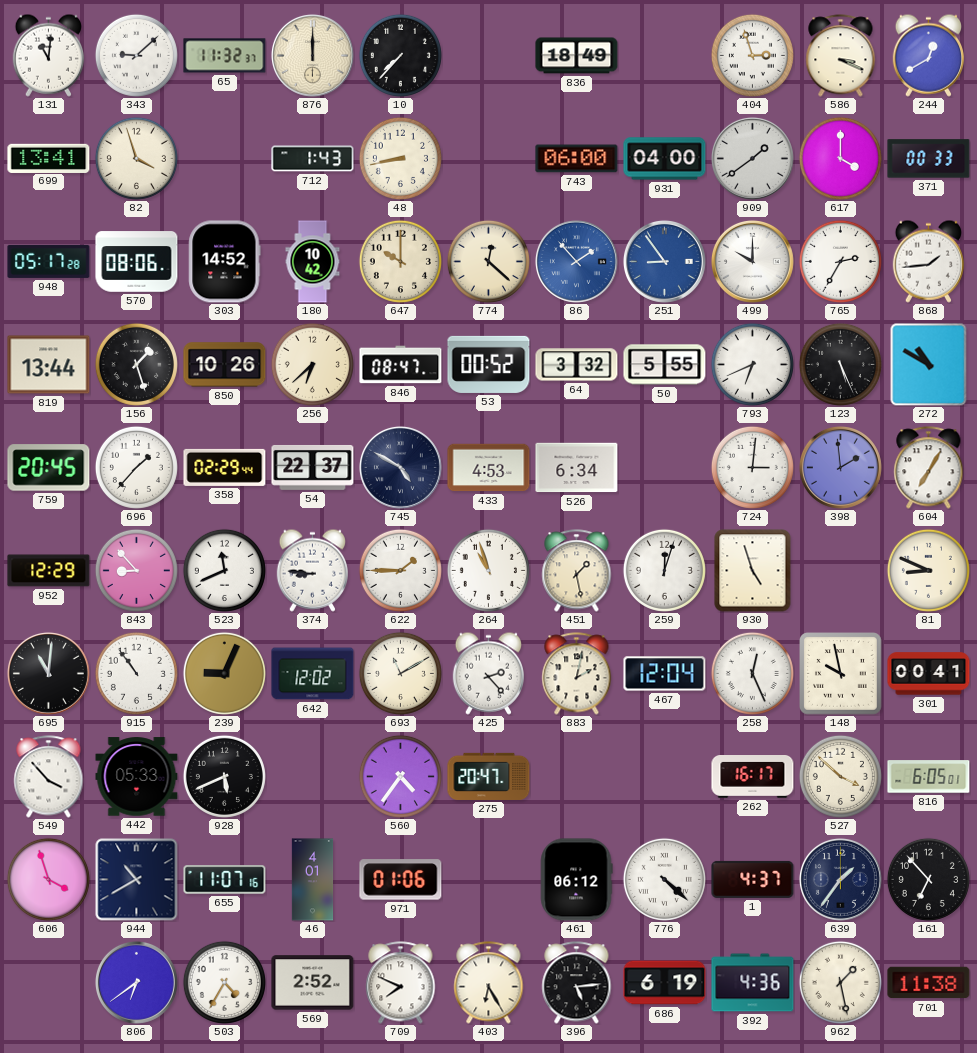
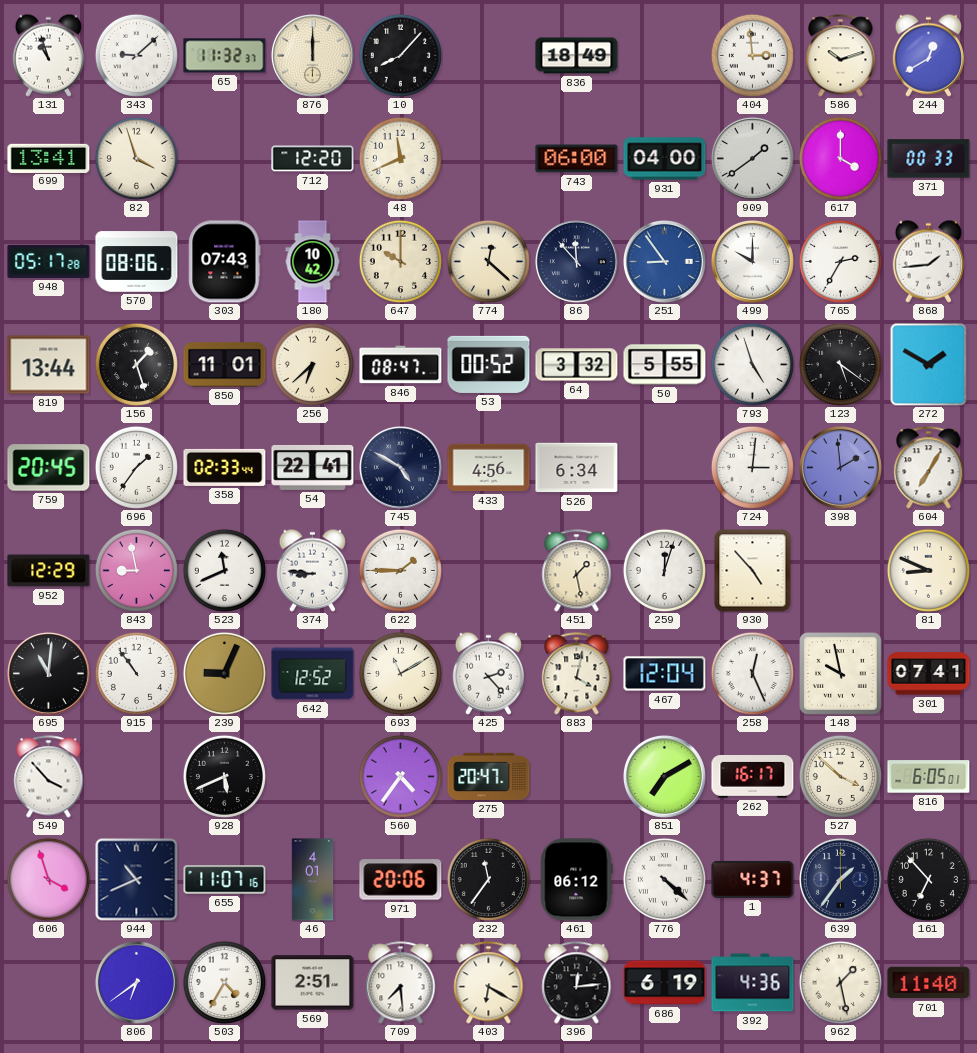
131: 11:01 -> 10:57 (48, 55)
10: 7:37 -> 8:07 (400, 55)
404: 2:57 -> 2:59 (752, 55)
586: 3:19 -> 10:12 (841, 56)
712: 1:43 -> 12:20 (313, 159)
48: 8:43 -> 11:41 (400, 158)
303: 14:52 -> 07:43 (225, 262)
86: 1:53 -> 11:53 (576, 261)
86 dial: blue -> navy (576, 261)
850: 10:26 -> 11:01 (225, 365)
793: 6:41 -> 4:57 (752, 364)
123: 5:26 -> 5:21 (840, 364)
272: 10:50 -> 1:50 (929, 364)
696: 1:37 -> 1:36 (136, 467)
358: 02:29 -> 02:33 (225, 467)
54: 22:37 -> 22:41 (313, 467)
433: 4:53 -> 4:56 (489, 468)
843: 8:53 -> 8:58 (136, 570)
264: 10:57 -> none (488, 570)
930: 4:57 -> 4:53 (753, 571)
642: 12:02 -> 12:52 (313, 674)
883: 2:02 -> 4:02 (577, 674)
301: 00:41 -> 07:41 (929, 674)
442: 05:33 -> none (137, 777)
851: none -> 7:10 (664, 776)
944: 10:40 -> 10:41 (137, 880)
971: 01:06 -> 20:06 (401, 880)
232: none -> 11:36 (488, 879)
569: 2:52 -> 2:51 (313, 983)
709: 7:49 -> 7:29 (401, 983)
403: 6:25 -> 6:20 (489, 983)
396: 5:14 -> 12:14 (577, 983)
701: 11:38 -> 11:40 (929, 983)
